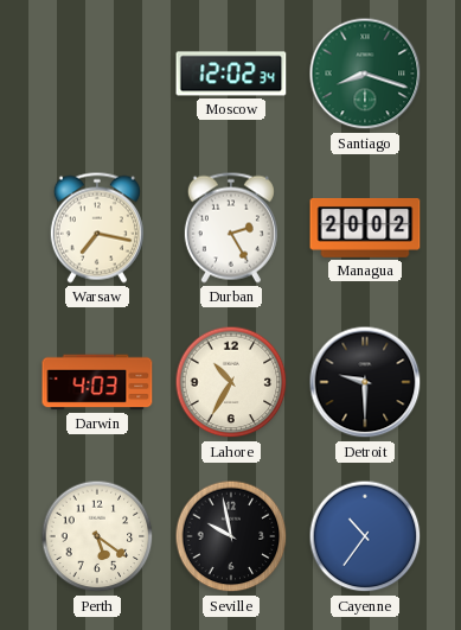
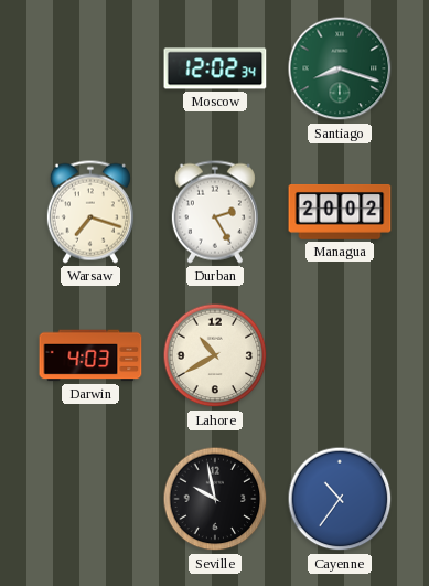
Warsaw: 7:17 -> 7:18 (90, 212)
Lahore: 10:35 -> 10:40 (215, 355)
Detroit: 9:30 -> none (365, 382)
Perth: 5:21 -> none (97, 536)
